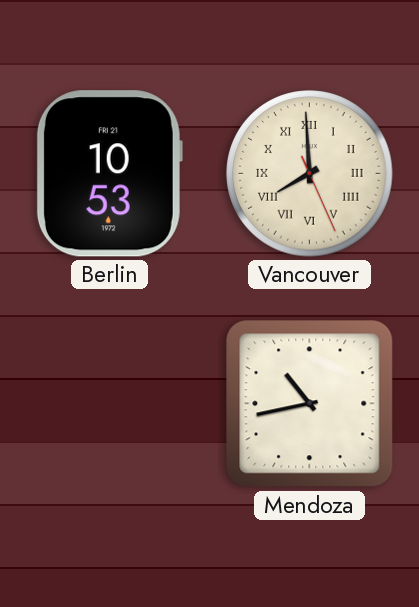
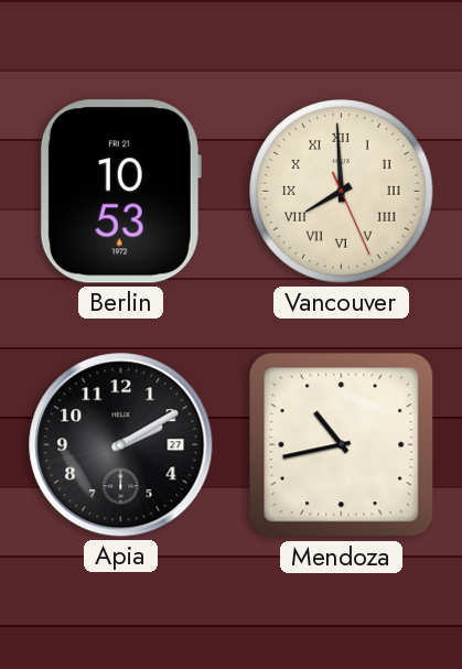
Apia: none -> 2:10 (121, 445)
